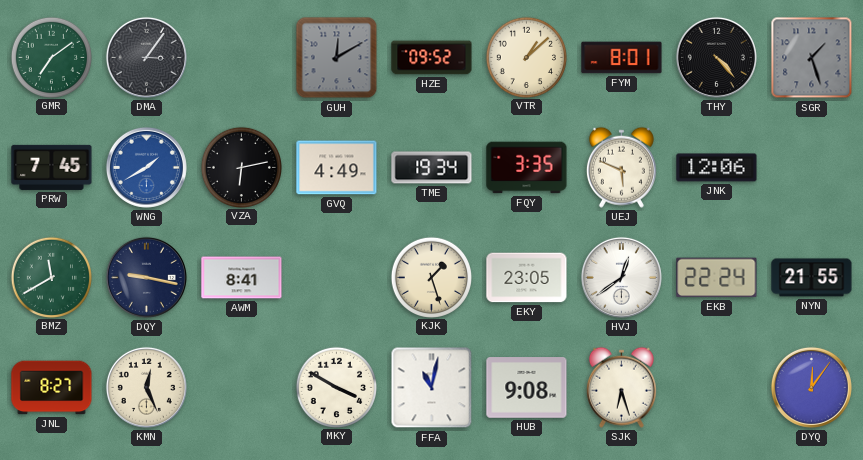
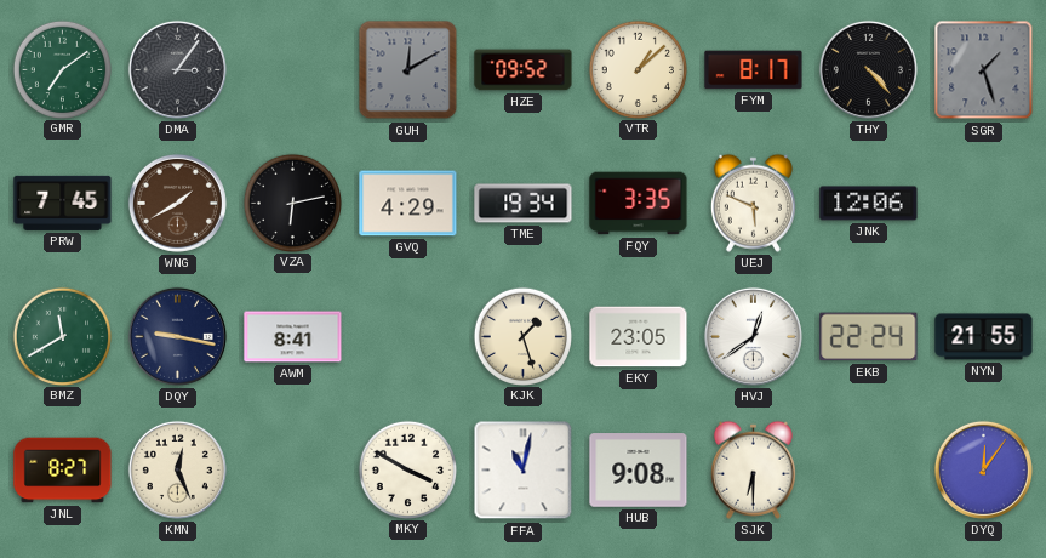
FYM: 8:01 -> 8:17 (754, 70)
WNG dial: blue -> brown (177, 203)
GVQ: 4:49 -> 4:29 (408, 204)
SJK: 6:27 -> 6:30 (753, 469)
